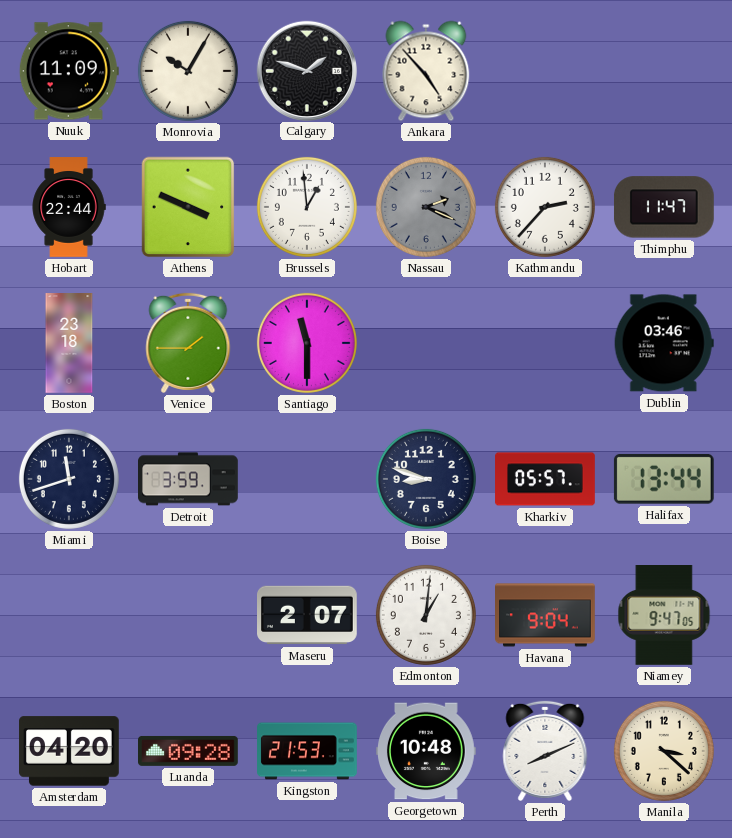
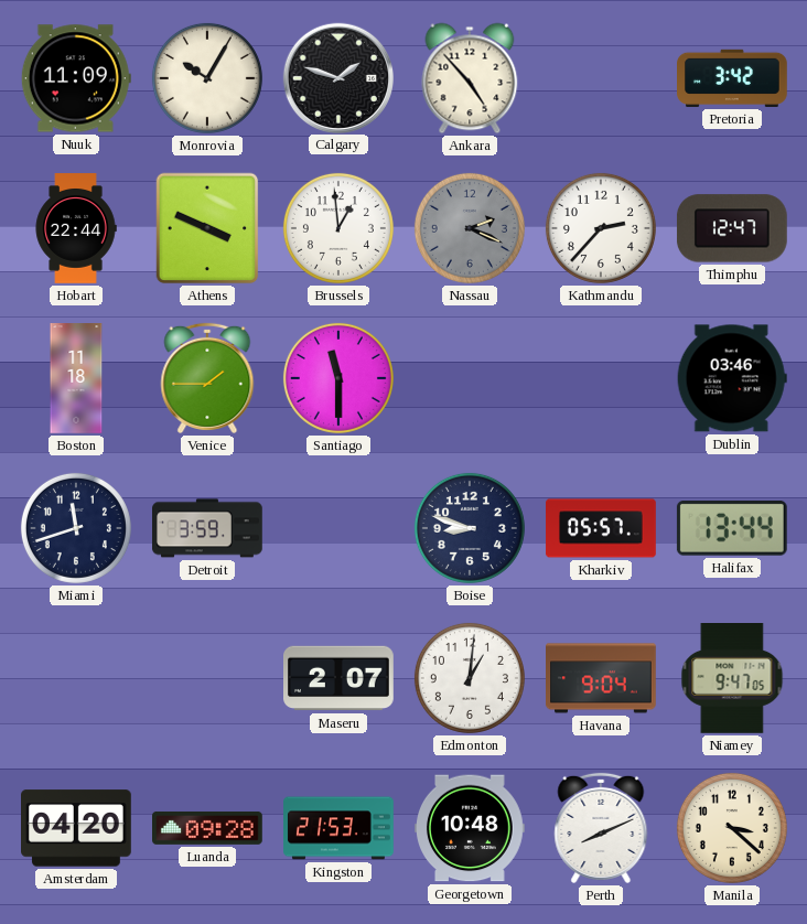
Pretoria: none -> 3:42 (733, 78)
Thimphu: 11:47 -> 12:47 (732, 228)
Boston: 23:18 -> 11:18 (76, 378)
